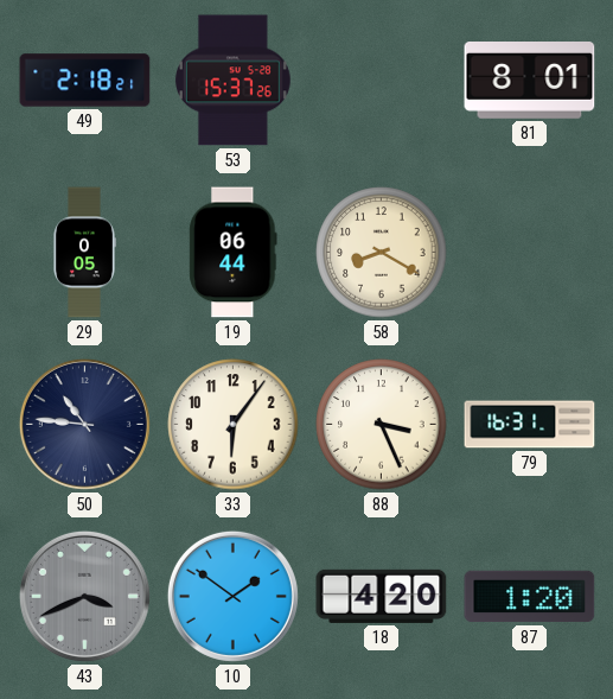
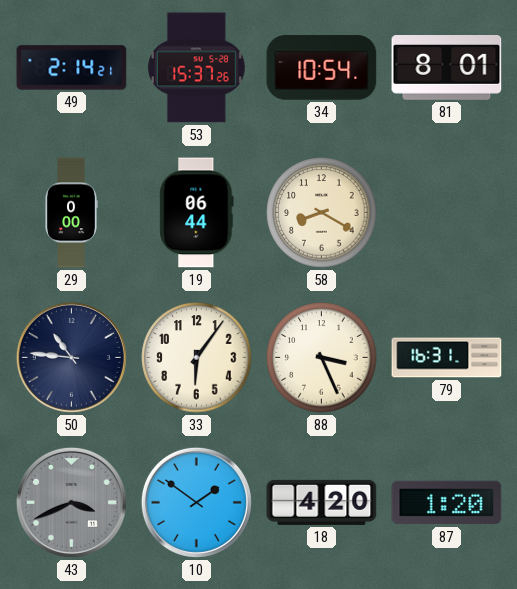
49: 2:18 -> 2:14 (72, 68)
34: none -> 10:54 (322, 68)
29: 0:05 -> 0:00 (71, 213)
